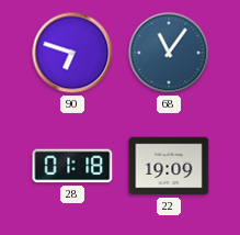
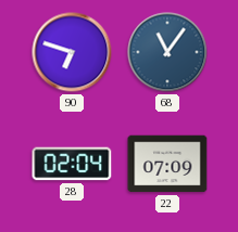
28: 01:18 -> 02:04 (72, 164)
22: 19:09 -> 07:09 (167, 164)
